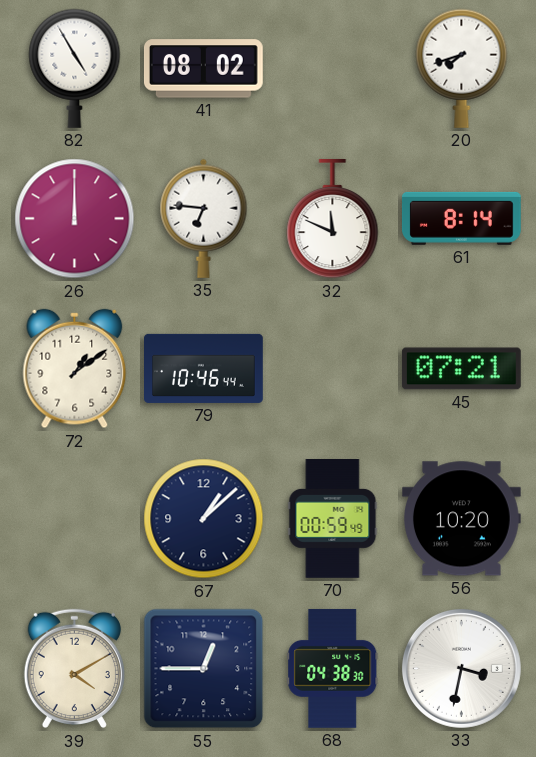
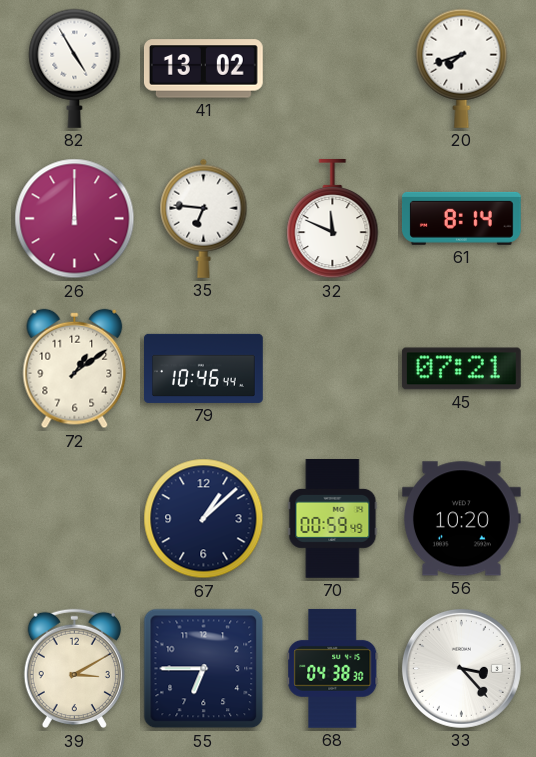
41: 08:02 -> 13:02 (203, 69)
39: 4:10 -> 3:10 (74, 669)
55: 12:45 -> 6:45 (204, 669)
33: 3:32 -> 3:23 (461, 668)
